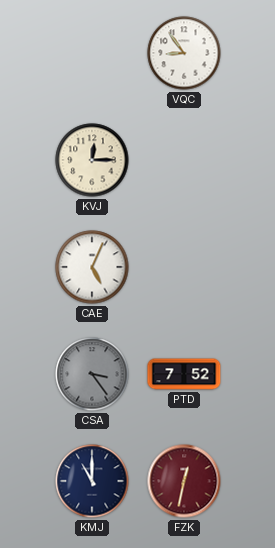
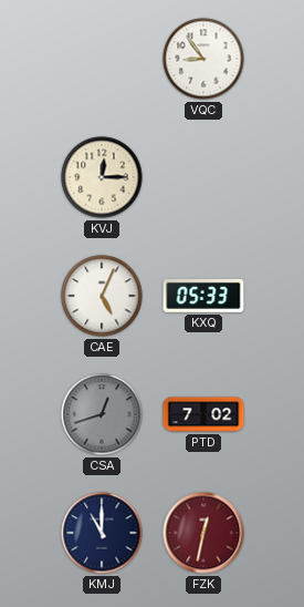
KXQ: none -> 05:33 (203, 296)
CSA: 3:24 -> 12:42 (102, 414)
PTD: 7:52 -> 7:02 (203, 414)
